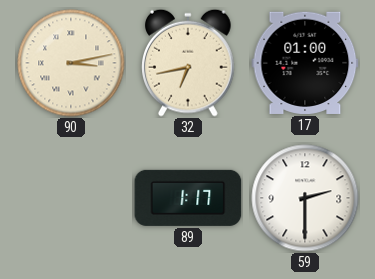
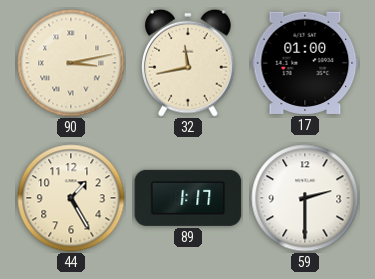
32: 6:43 -> 11:43 (189, 63)
44: none -> 1:25 (71, 198)
